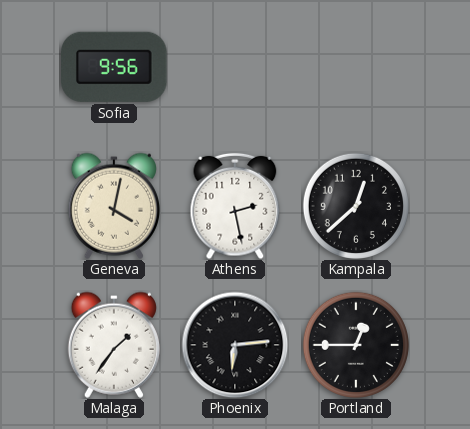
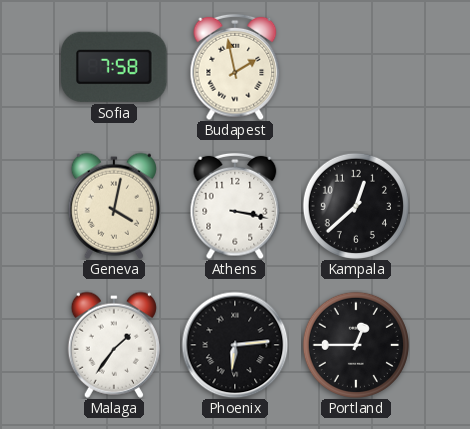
Sofia: 9:56 -> 7:58 (114, 67)
Budapest: none -> 1:58 (235, 67)
Athens: 2:28 -> 3:17 (235, 206)
